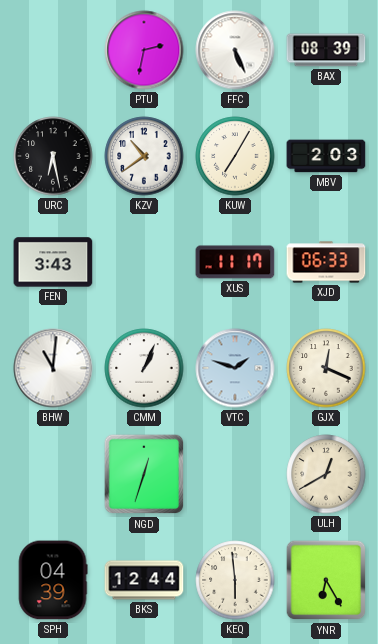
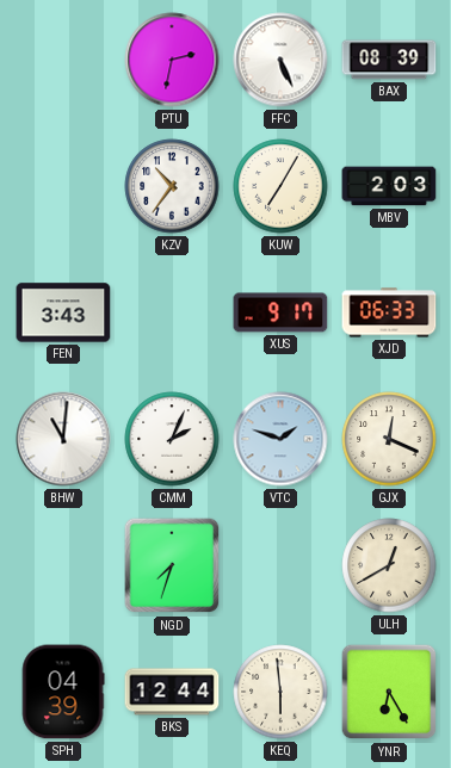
URC: 6:28 -> none (53, 156)
KZV: 10:39 -> 10:36 (172, 186)
XUS: 11:17 -> 9:17 (280, 312)
CMM: 1:04 -> 2:04 (172, 439)
NGD: 12:33 -> 7:33 (172, 565)
